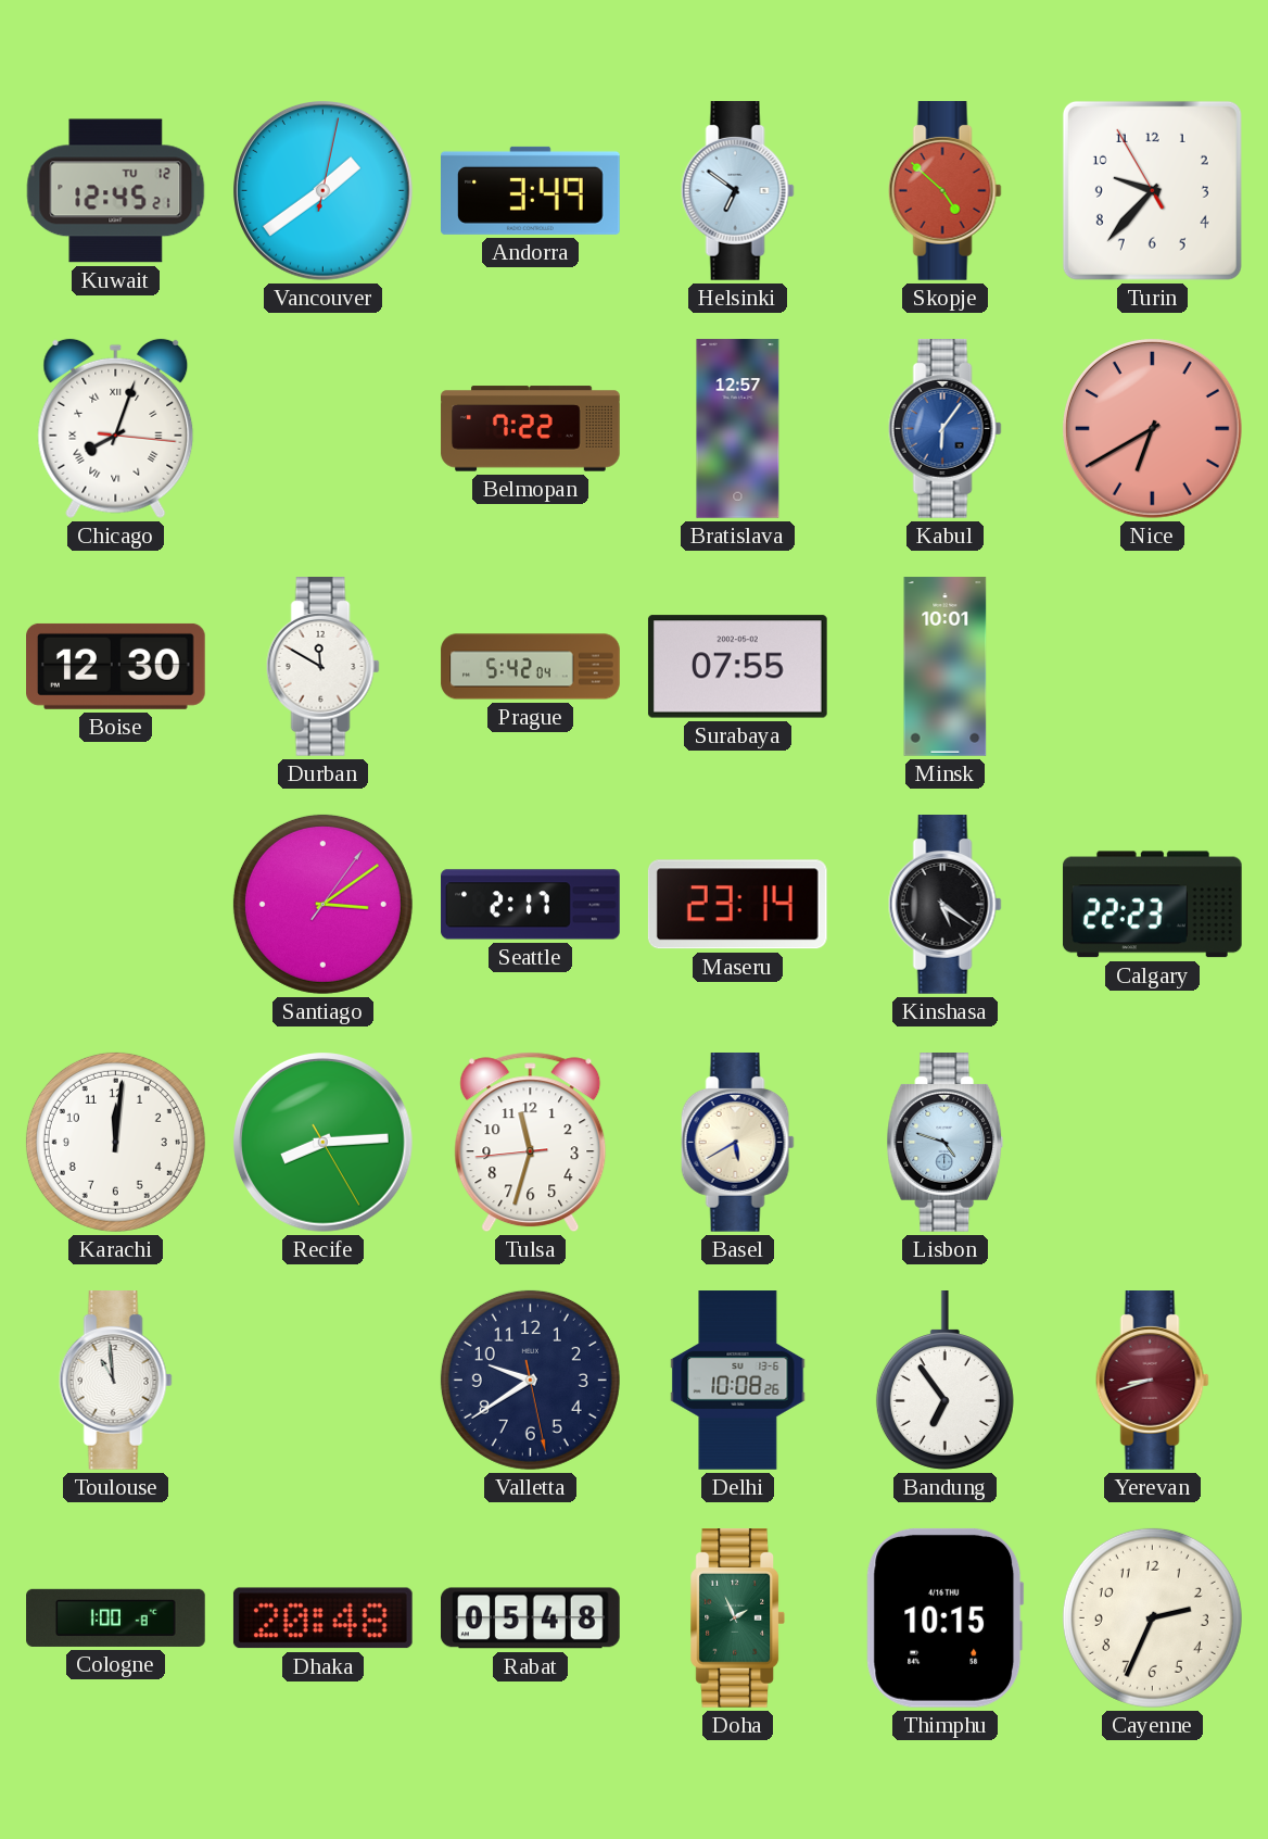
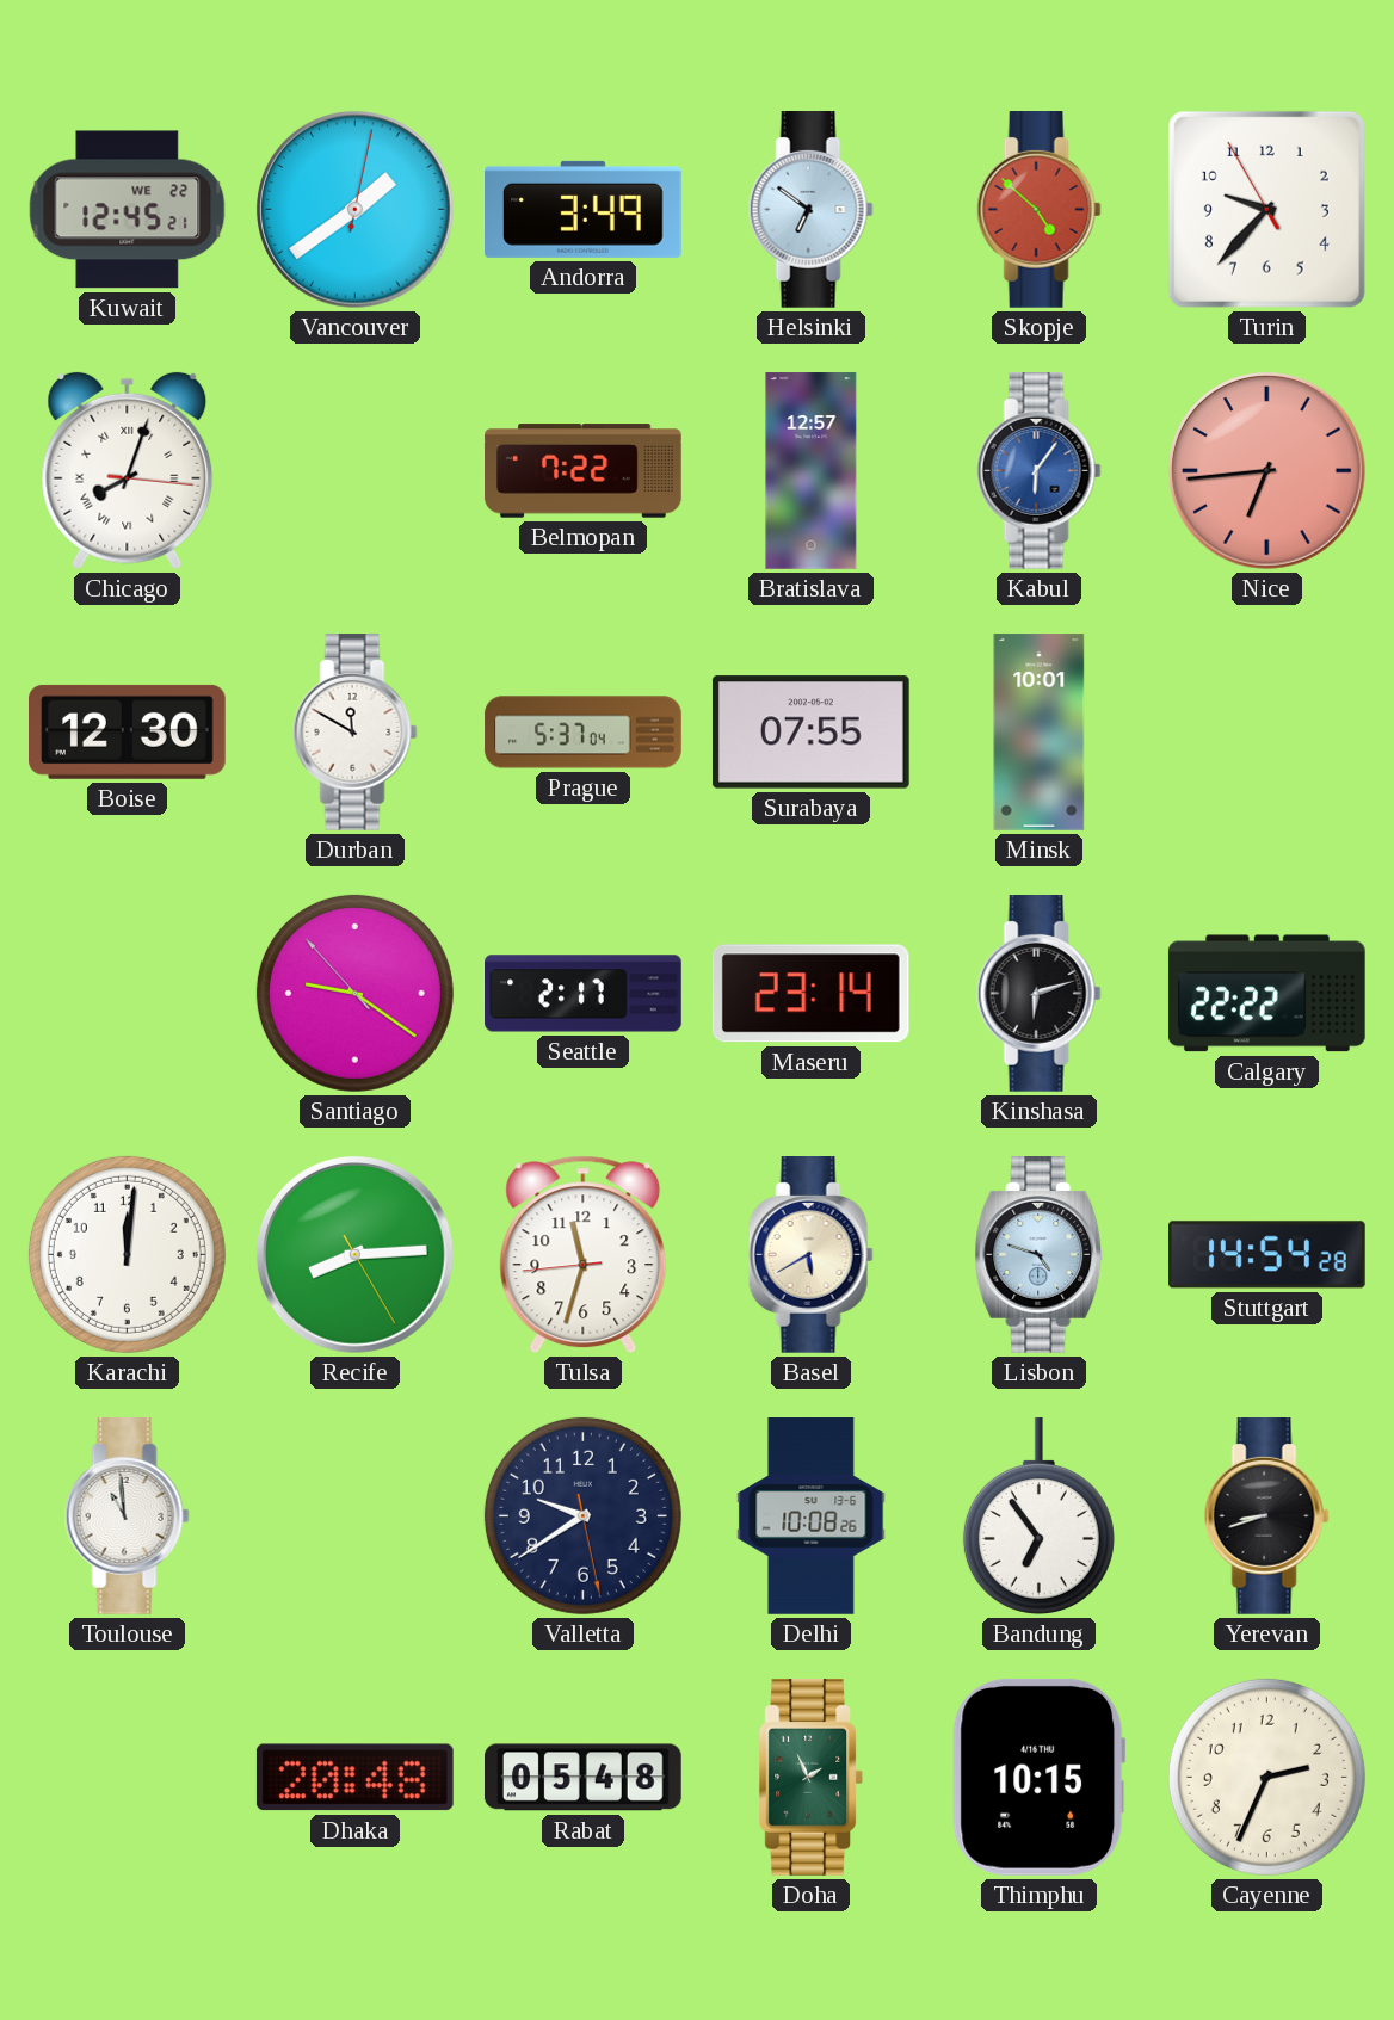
Kuwait date: TU 12 -> WE 22 (128, 210)
Nice: 6:40 -> 6:44 (1267, 471)
Prague: 5:42 -> 5:37 (584, 733)
Santiago: 3:09 -> 9:20 (354, 993)
Kinshasa: 5:21 -> 6:12 (1038, 994)
Calgary: 22:23 -> 22:22 (1266, 994)
Stuttgart: none -> 14:54 (1267, 1255)
Yerevan dial: burgundy -> black (1266, 1516)
Cologne: 1:00 -> none (116, 1617)
